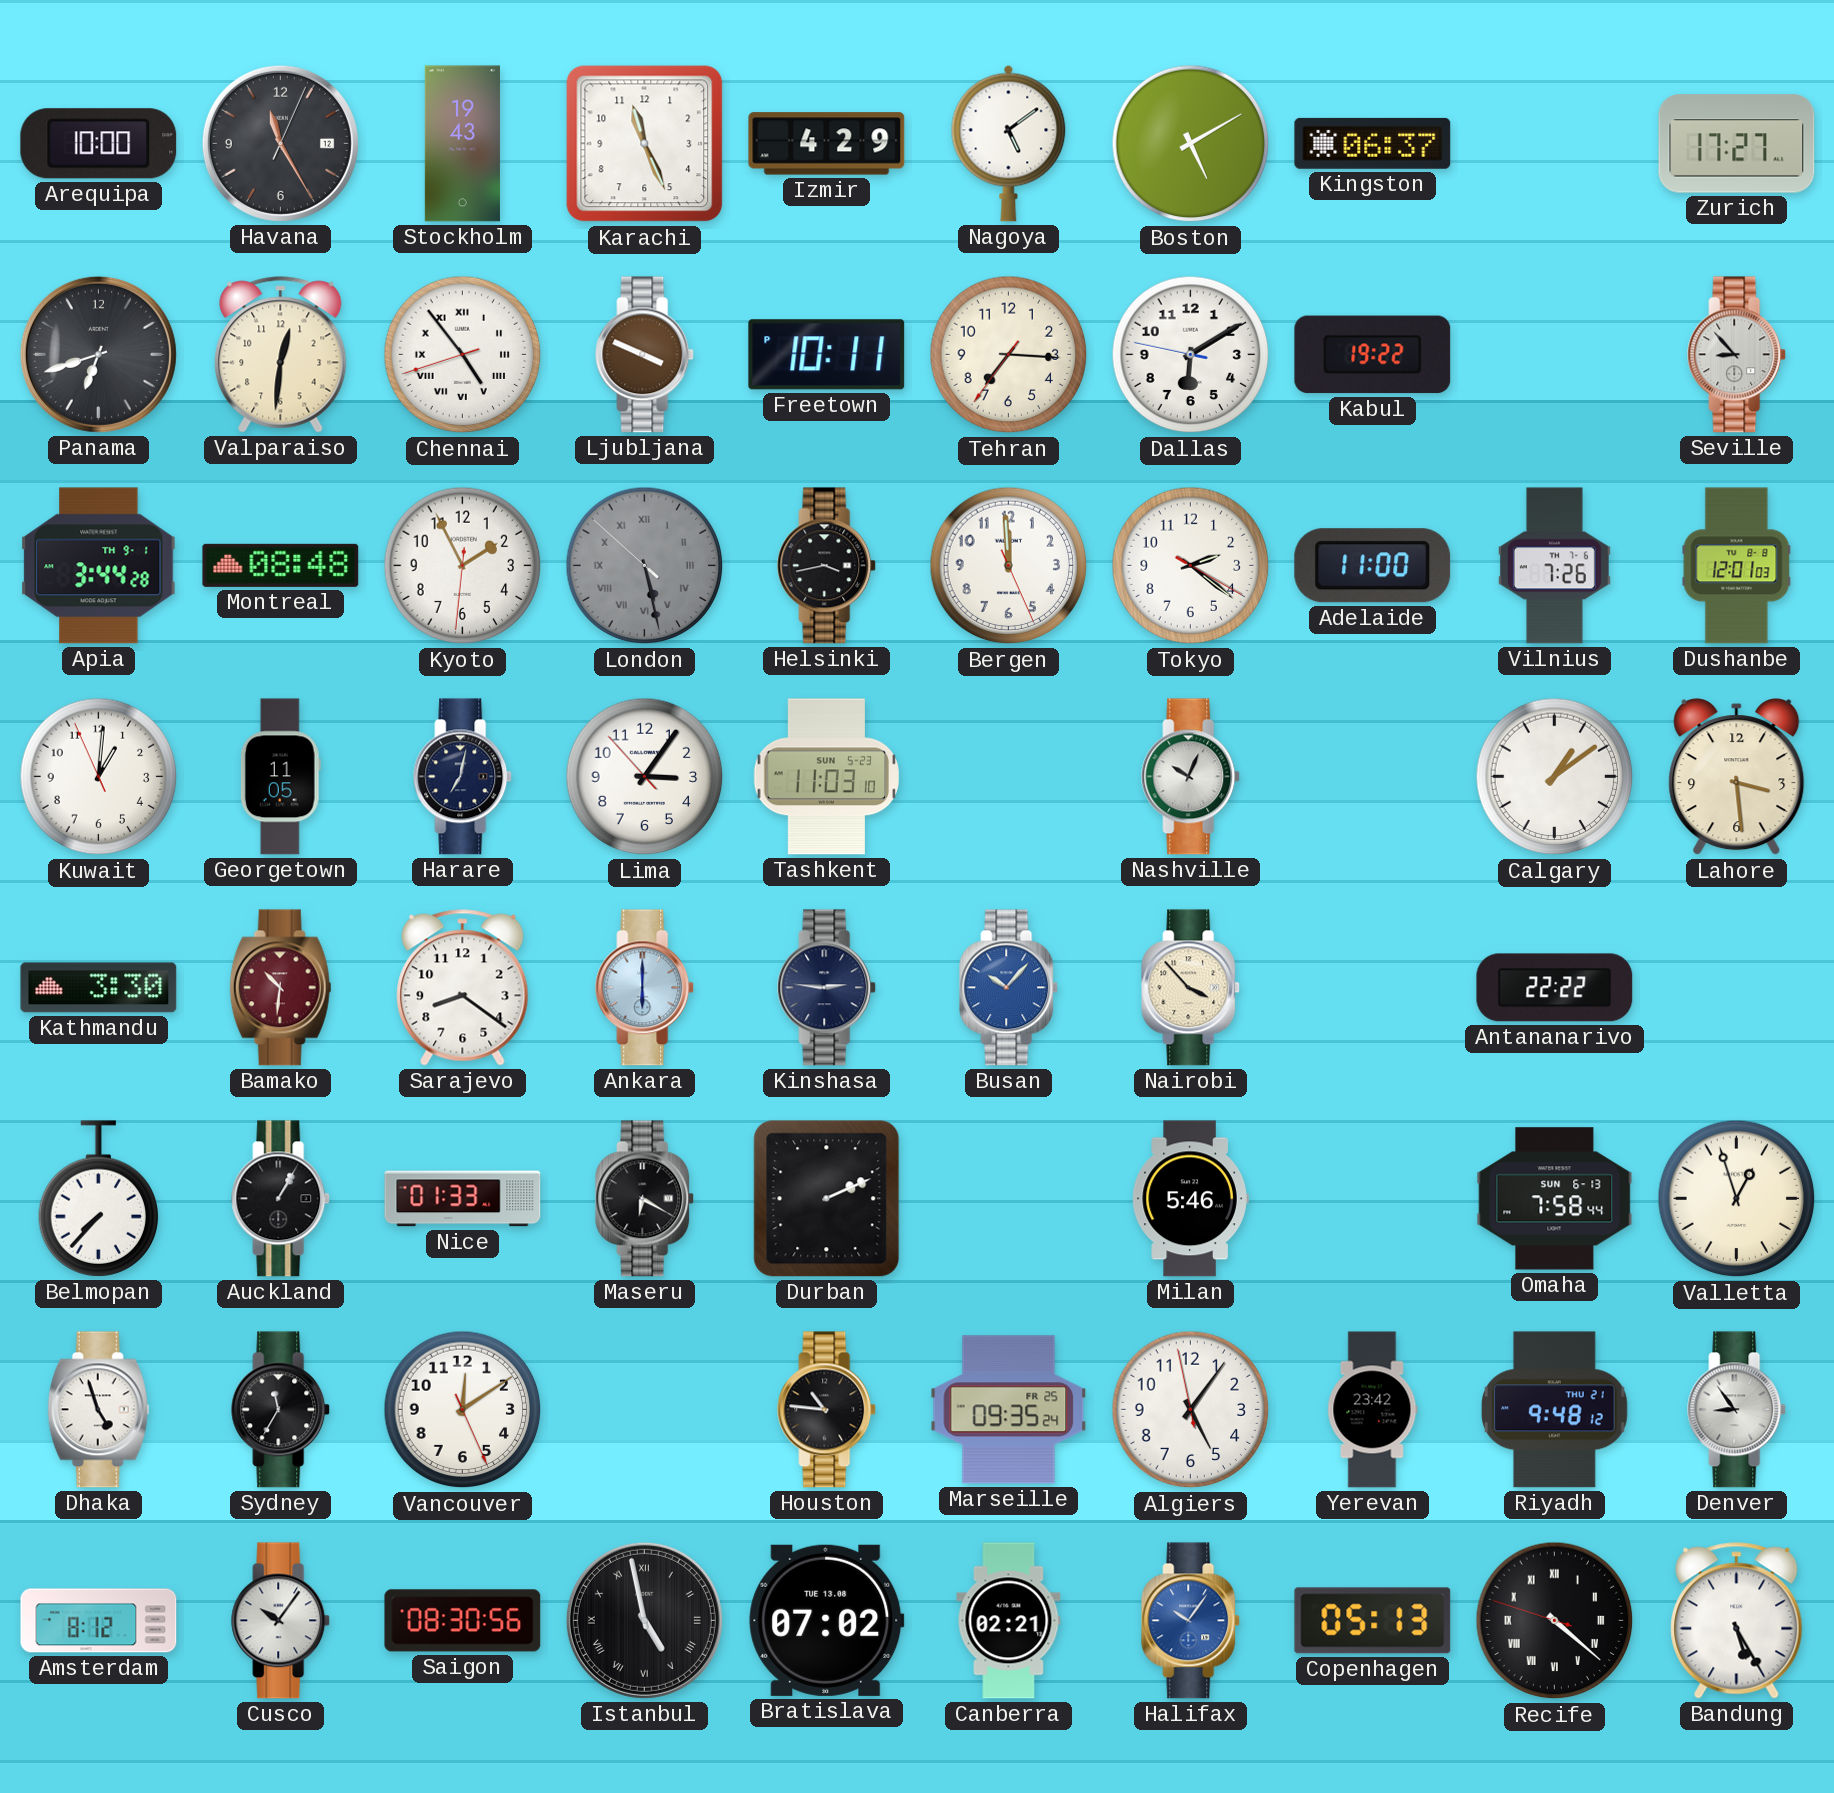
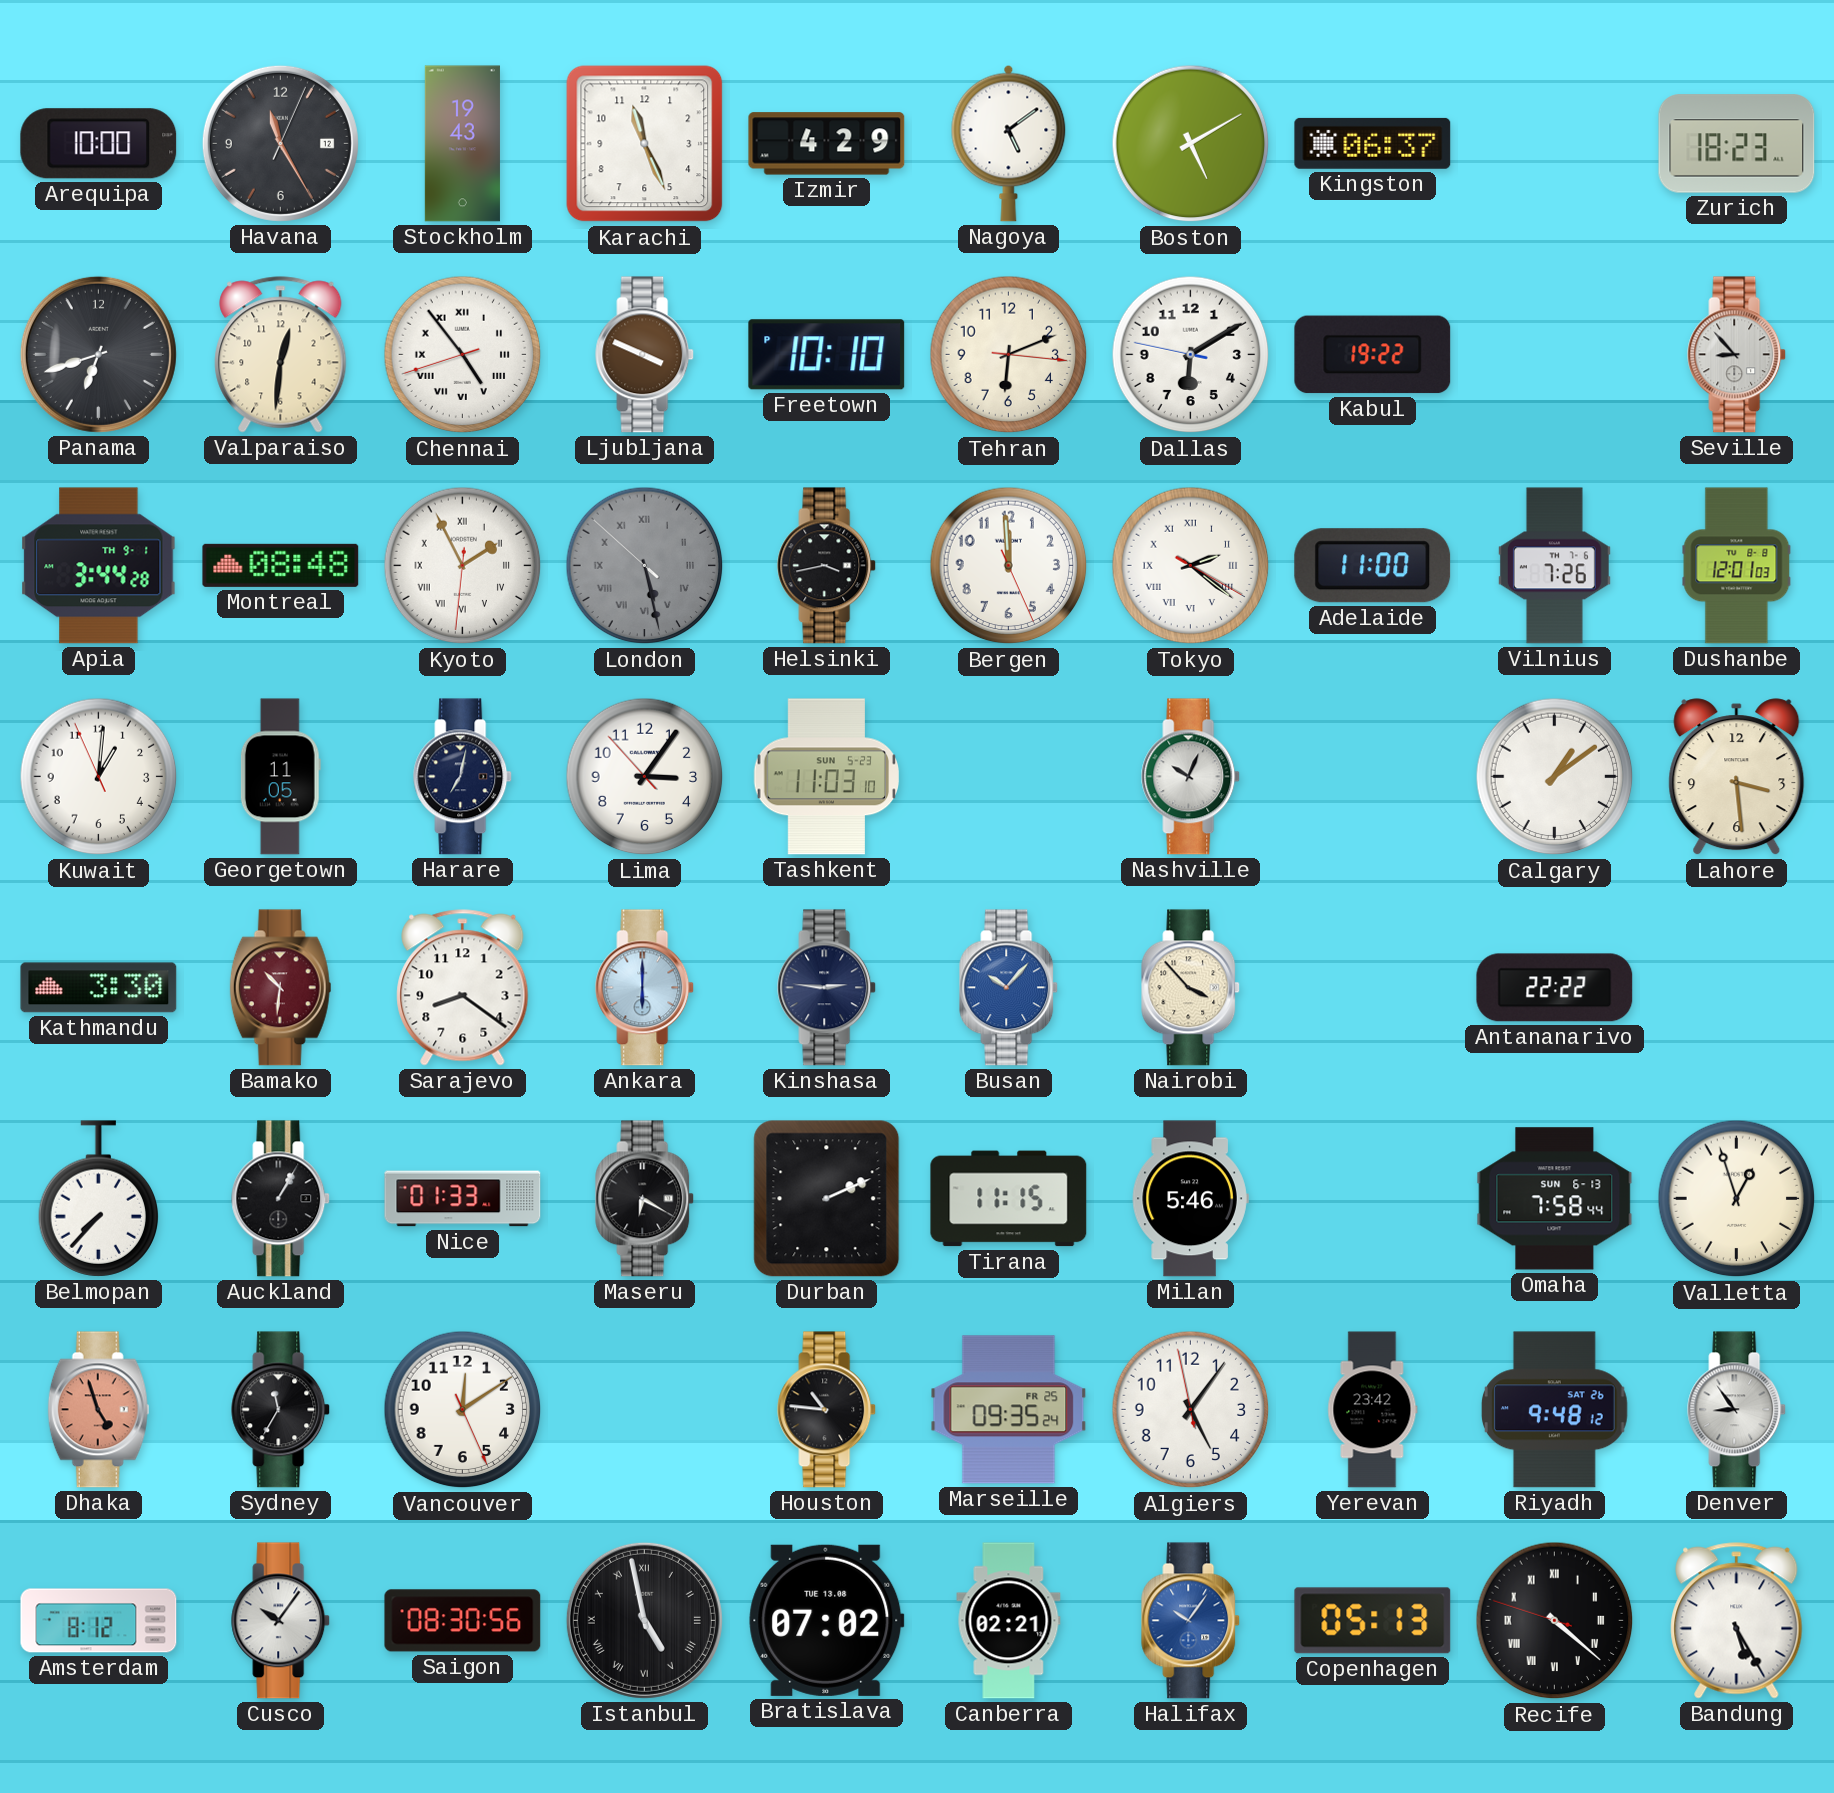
Zurich: 17:27 -> 18:23 (1737, 144)
Freetown: 10:11 -> 10:10 (827, 355)
Tehran: 7:15 -> 6:11 (1009, 355)
Kyoto numerals: Arabic -> Roman (463, 566)
Tokyo numerals: Arabic -> Roman (1191, 566)
Tirana: none -> 11:15 (1009, 1199)
Dhaka dial: white -> salmon (99, 1410)
Riyadh date: THU 21 -> SAT 26 (1554, 1410)
